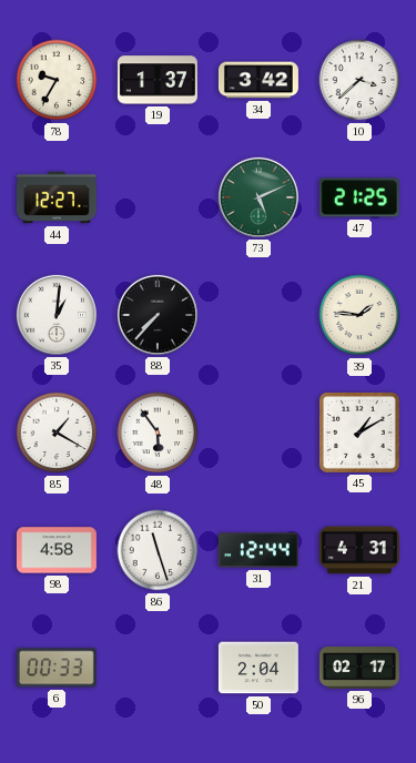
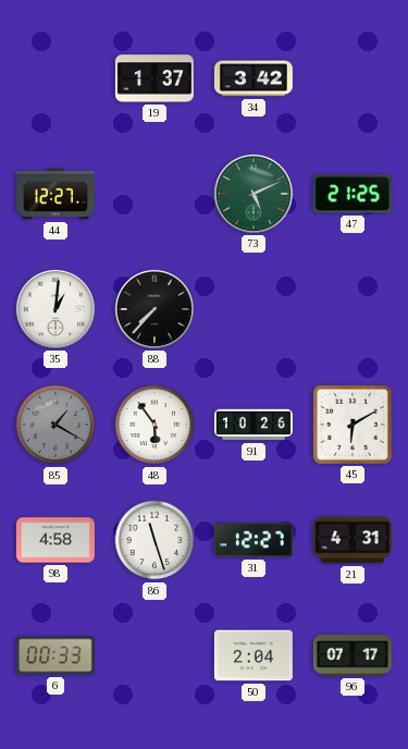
78: 9:35 -> none (57, 80)
10: 3:38 -> none (359, 80)
39: 1:46 -> none (359, 315)
85 dial: white -> grey (55, 425)
91: none -> 10:26 (254, 425)
45: 1:10 -> 6:10 (353, 425)
31: 12:44 -> 12:27 (254, 540)
96: 02:17 -> 07:17 (353, 655)
